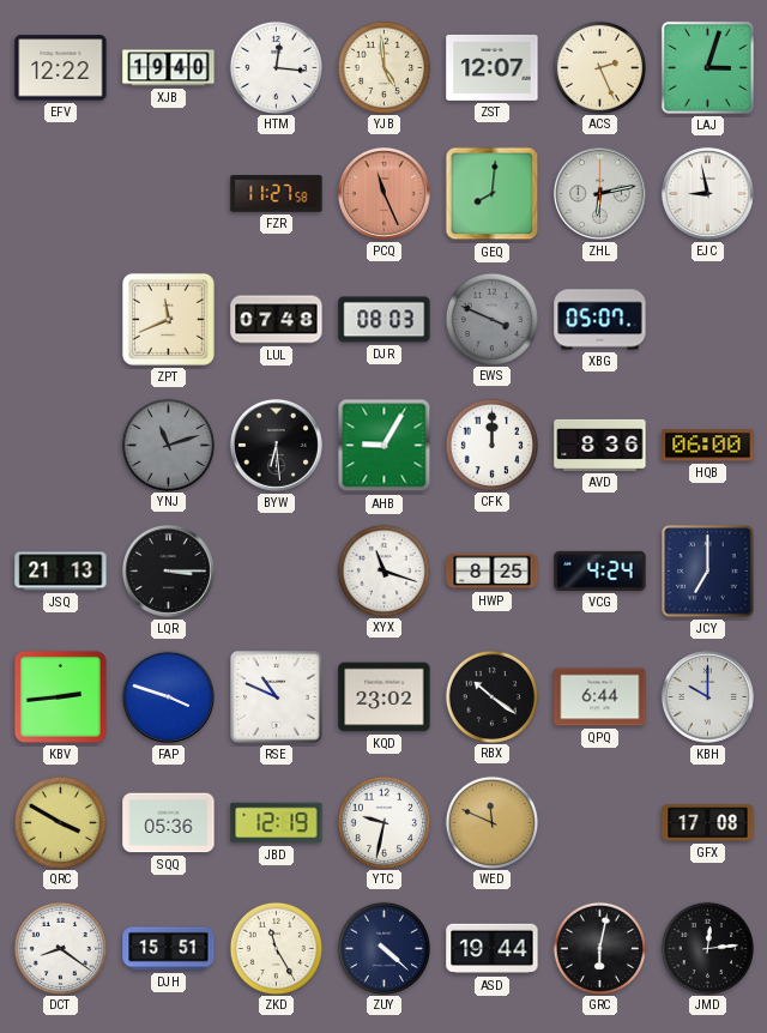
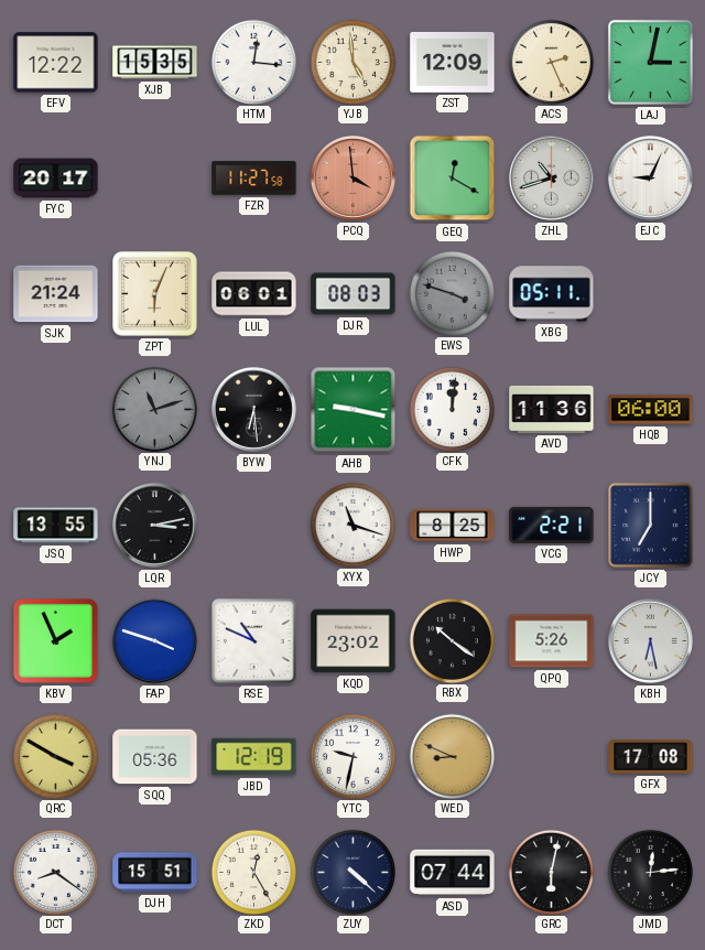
XJB: 19:40 -> 15:35 (155, 63)
ZST: 12:07 -> 12:09 (453, 62)
LAJ: 3:03 -> 3:02 (650, 62)
FYC: none -> 20:17 (56, 179)
PCQ: 11:26 -> 3:59 (352, 177)
GEQ: 8:01 -> 12:20 (453, 179)
ZHL: 6:13 -> 10:42 (551, 177)
EJC: 8:58 -> 9:04 (650, 177)
SJK: none -> 21:24 (56, 294)
ZPT: 11:41 -> 6:04 (154, 293)
LUL: 07:48 -> 06:01 (254, 294)
EWS: 3:49 -> 3:48 (452, 293)
XBG: 05:07 -> 05:11 (552, 294)
AHB: 9:05 -> 9:17 (354, 410)
CFK: 12:00 -> 12:01 (452, 409)
AVD: 8:36 -> 11:36 (552, 409)
JSQ: 21:13 -> 13:55 (56, 526)
LQR: 3:15 -> 3:13 (154, 525)
VCG: 4:24 -> 2:21 (552, 525)
KBV: 2:44 -> 1:56 (55, 640)
QPQ: 6:44 -> 5:26 (552, 641)
KBH: 10:00 -> 6:28 (650, 640)
WED: 11:49 -> 8:49 (452, 756)
ZKD: 11:25 -> 12:25 (253, 872)
ASD: 19:44 -> 07:44 (453, 873)
